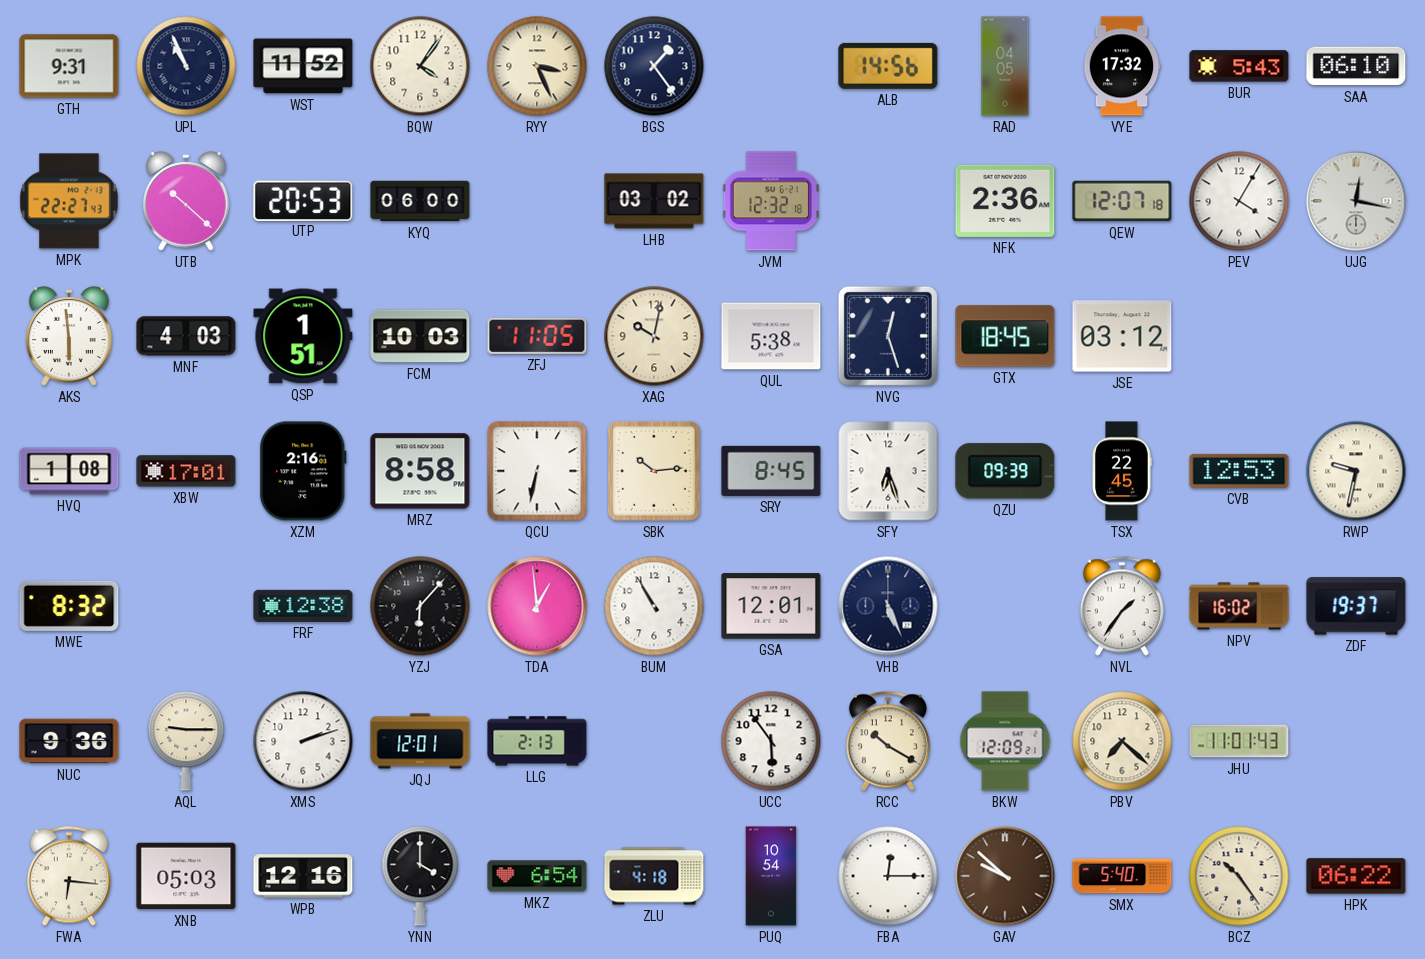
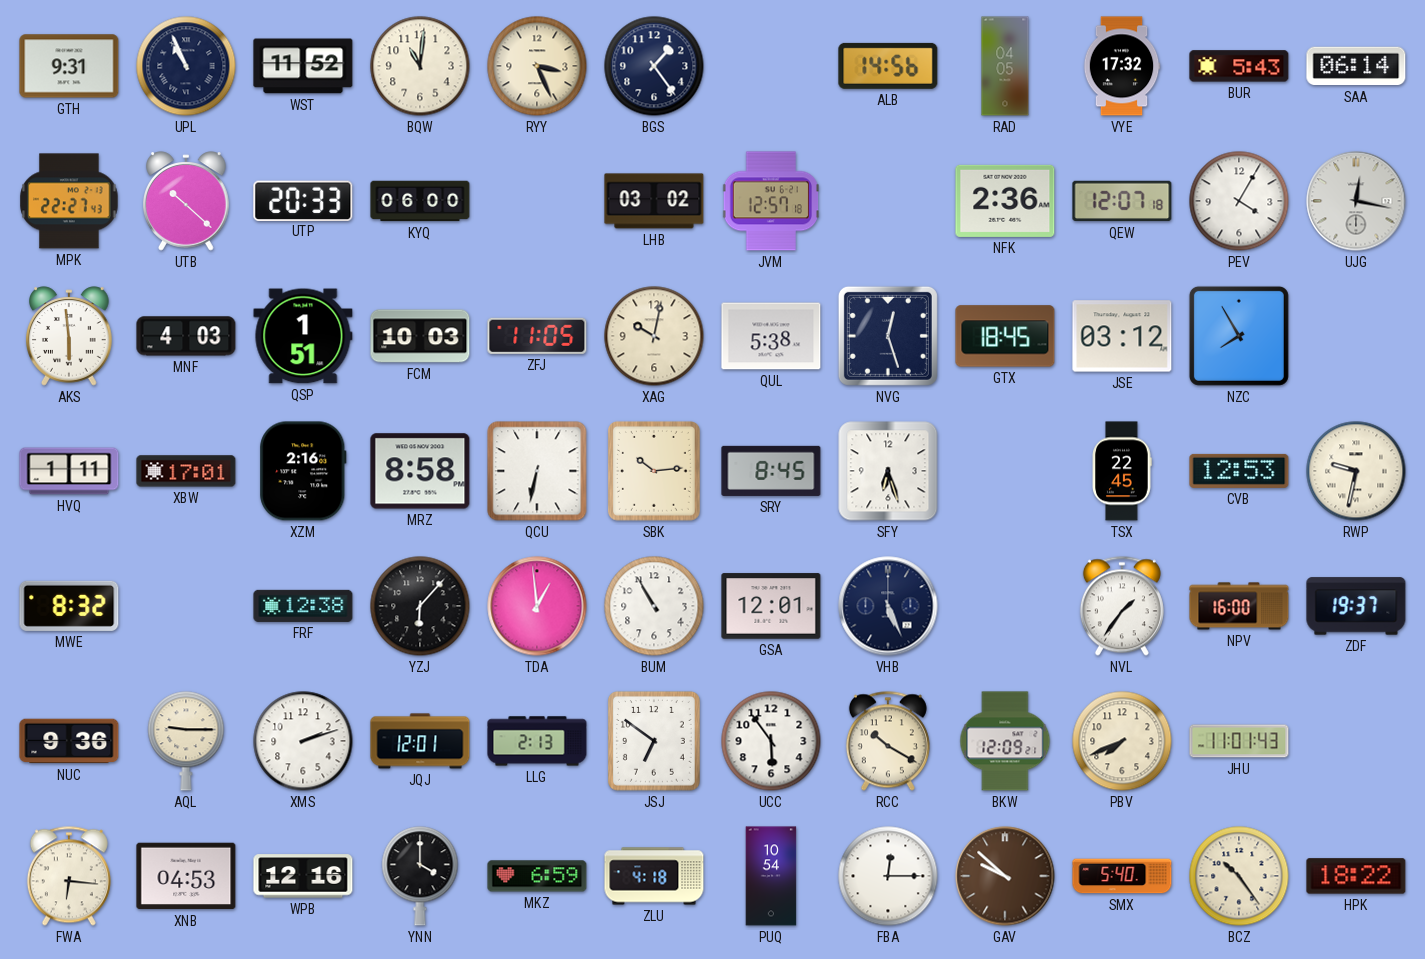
BQW: 4:06 -> 11:01 (420, 66)
SAA: 06:10 -> 06:14 (1356, 66)
UTP: 20:53 -> 20:33 (303, 200)
JVM: 12:32 -> 12:57 (771, 201)
NZC: none -> 7:55 (1239, 336)
HVQ: 1:08 -> 1:11 (69, 471)
QZU: 09:39 -> none (1005, 471)
NPV: 16:02 -> 16:00 (1239, 606)
JSJ: none -> 6:51 (654, 741)
PBV: 7:22 -> 7:41 (1122, 741)
XNB: 05:03 -> 04:53 (186, 876)
MKZ: 6:54 -> 6:59 (537, 876)
HPK: 06:22 -> 18:22 (1356, 876)
